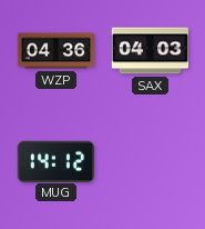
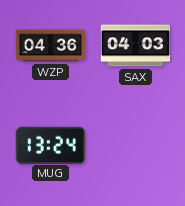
MUG: 14:12 -> 13:24 (50, 145)
